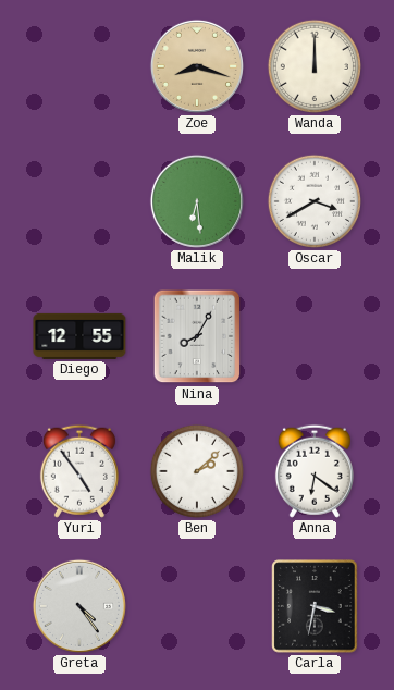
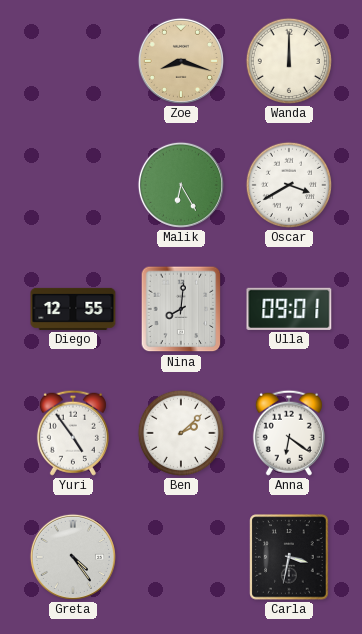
Malik: 6:29 -> 6:25 (181, 185)
Nina: 8:05 -> 8:01 (181, 309)
Ulla: none -> 09:01 (289, 309)
